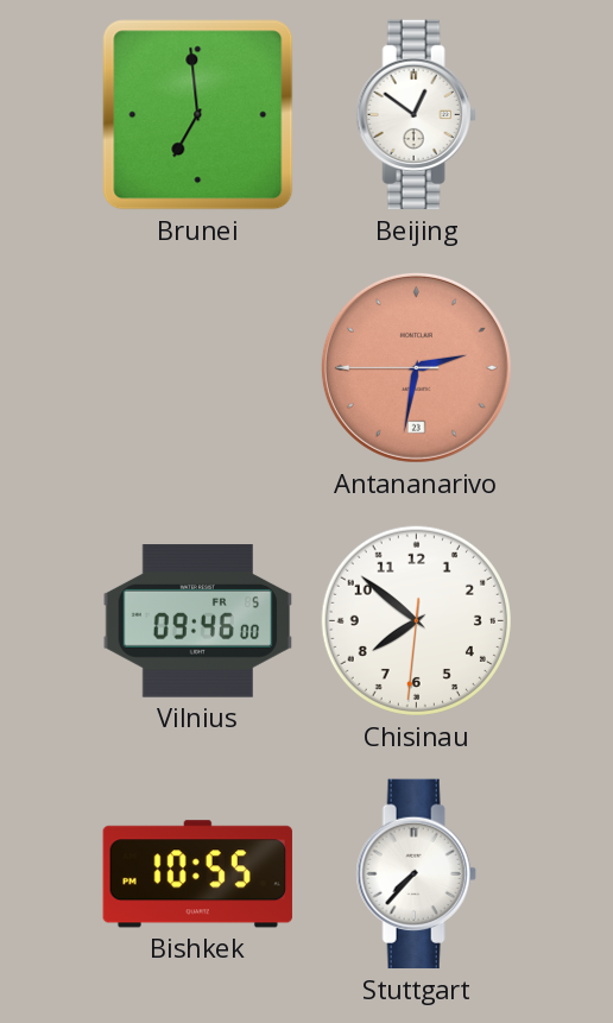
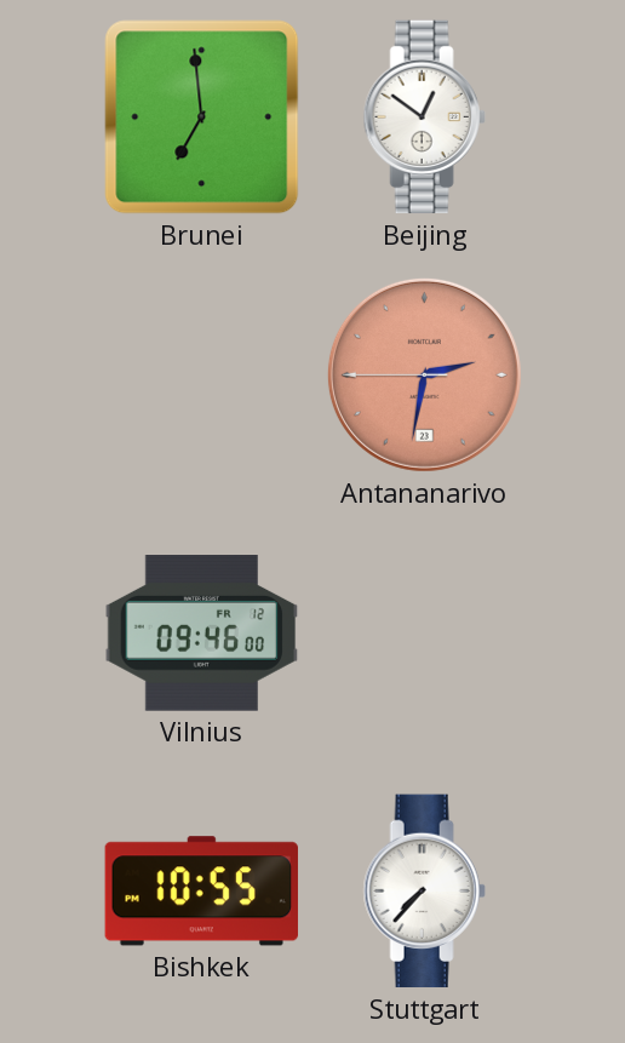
Vilnius date: FR 5 -> FR 12 (202, 634)
Chisinau: 7:51 -> none (416, 620)
